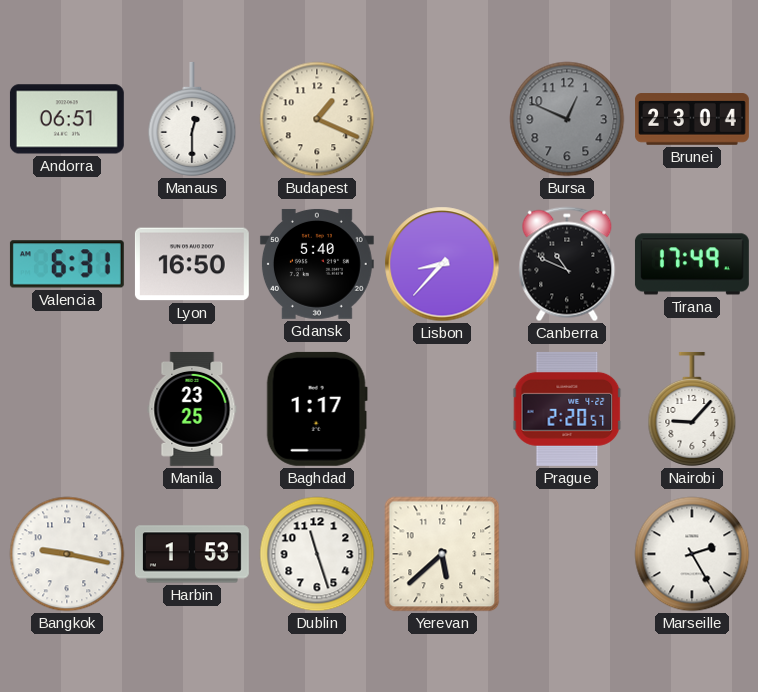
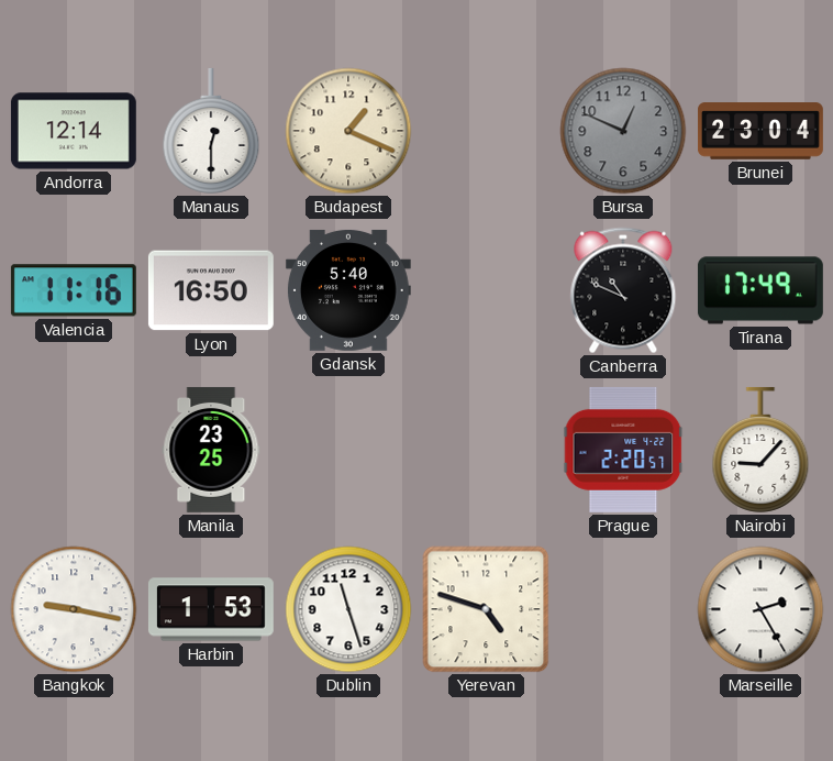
Andorra: 06:51 -> 12:14 (74, 131)
Valencia: 6:31 -> 11:16 (74, 290)
Lisbon: 8:37 -> none (442, 264)
Baghdad: 1:17 -> none (317, 409)
Yerevan: 5:38 -> 4:48 (486, 609)
